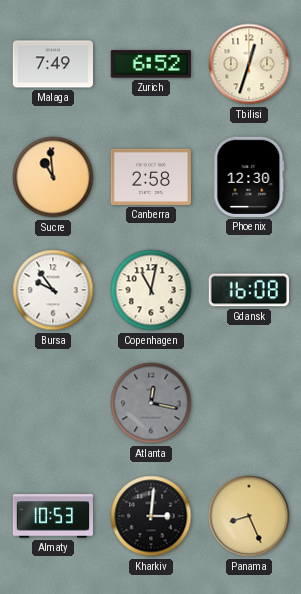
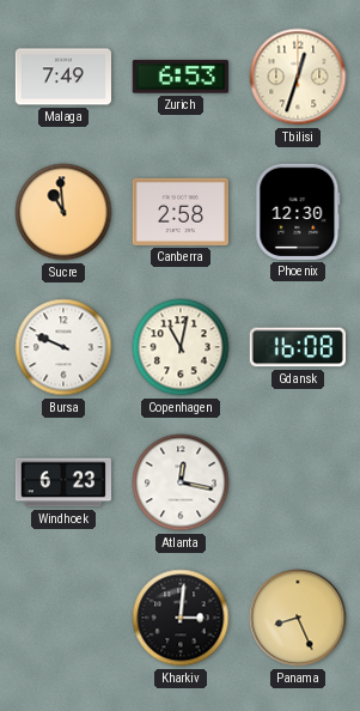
Zurich: 6:52 -> 6:53 (181, 77)
Bursa: 9:54 -> 9:49 (63, 347)
Windhoek: none -> 6:23 (62, 482)
Atlanta dial: grey -> white (181, 482)
Almaty: 10:53 -> none (52, 516)
